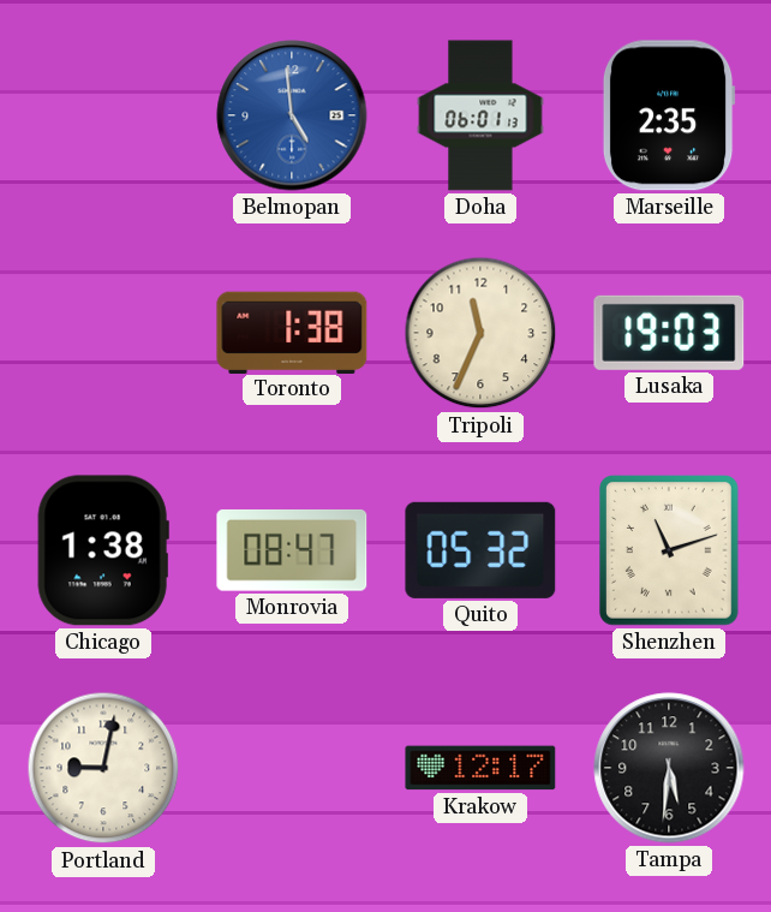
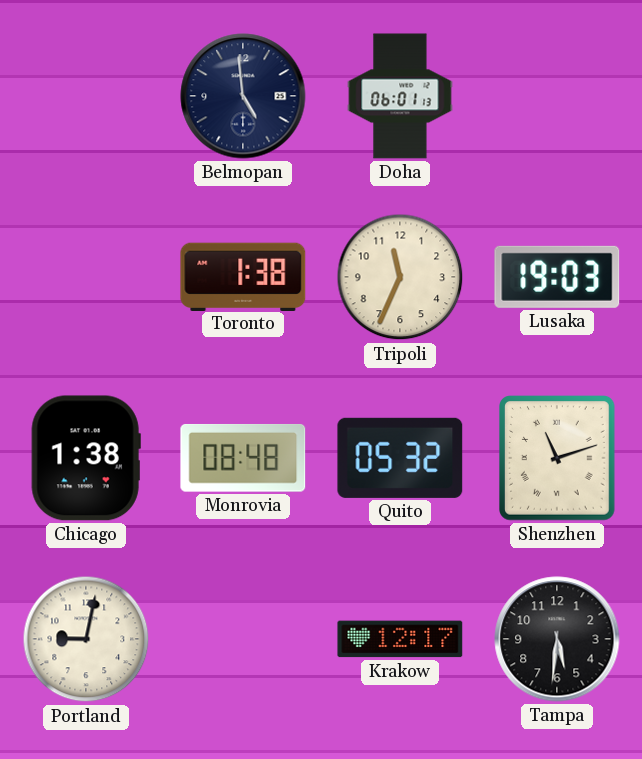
Belmopan dial: blue -> navy (243, 96)
Marseille: 2:35 -> none (669, 115)
Monrovia: 08:47 -> 08:48 (243, 458)
